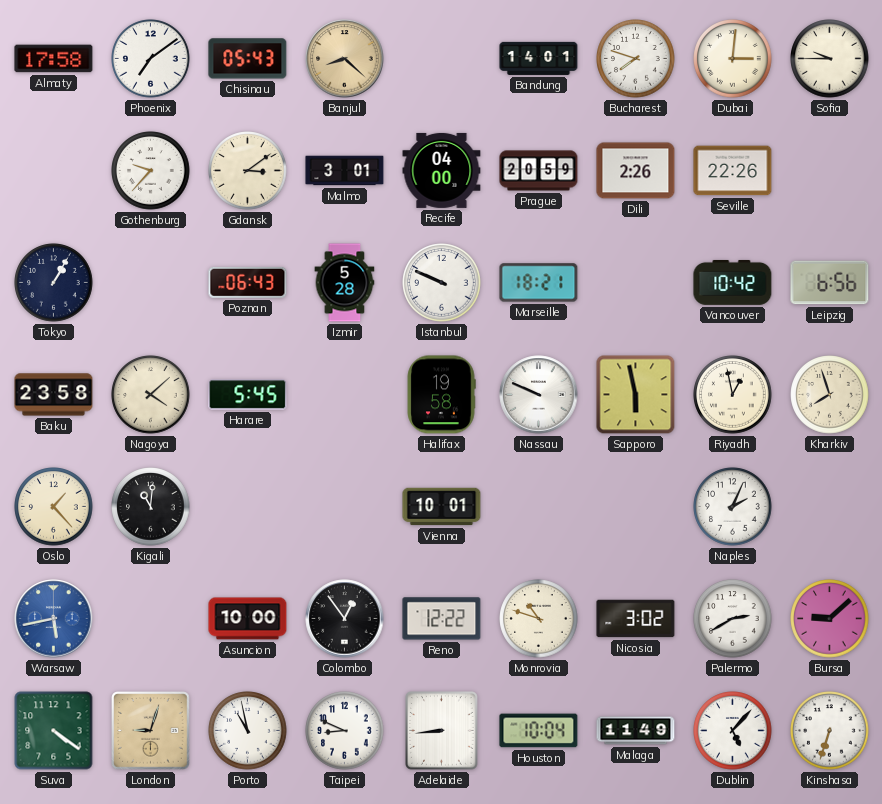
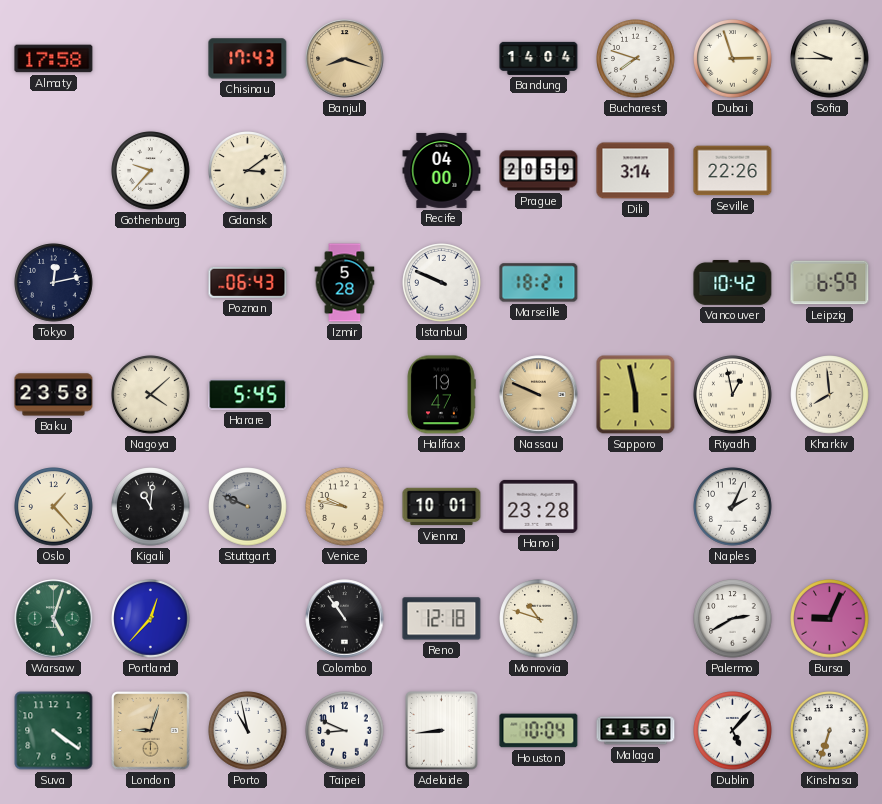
Phoenix: 7:09 -> none (151, 59)
Chisinau: 05:43 -> 17:43 (248, 59)
Banjul: 8:22 -> 8:18 (345, 59)
Bandung: 14:01 -> 14:04 (539, 58)
Dubai: 3:01 -> 2:57 (733, 59)
Malmo: 3:01 -> none (345, 171)
Dili: 2:26 -> 3:14 (636, 171)
Tokyo: 1:05 -> 12:13 (54, 283)
Leipzig: 6:56 -> 6:59 (830, 283)
Halifax: 19:58 -> 19:47 (441, 395)
Nassau dial: white -> champagne (539, 395)
Kharkiv: 7:57 -> 7:59 (830, 395)
Stuttgart: none -> 9:49 (248, 507)
Venice: none -> 9:47 (345, 507)
Hanoi: none -> 23:28 (539, 506)
Warsaw: 5:43 -> 5:03 (54, 619)
Warsaw dial: blue -> green (54, 619)
Portland: none -> 12:37 (151, 619)
Asuncion: 10:00 -> none (248, 619)
Colombo: 12:54 -> 10:54 (345, 619)
Reno: 12:22 -> 12:18 (442, 619)
Nicosia: 3:02 -> none (636, 619)
Bursa: 9:08 -> 9:04 (830, 619)
Malaga: 11:49 -> 11:50 (636, 731)
